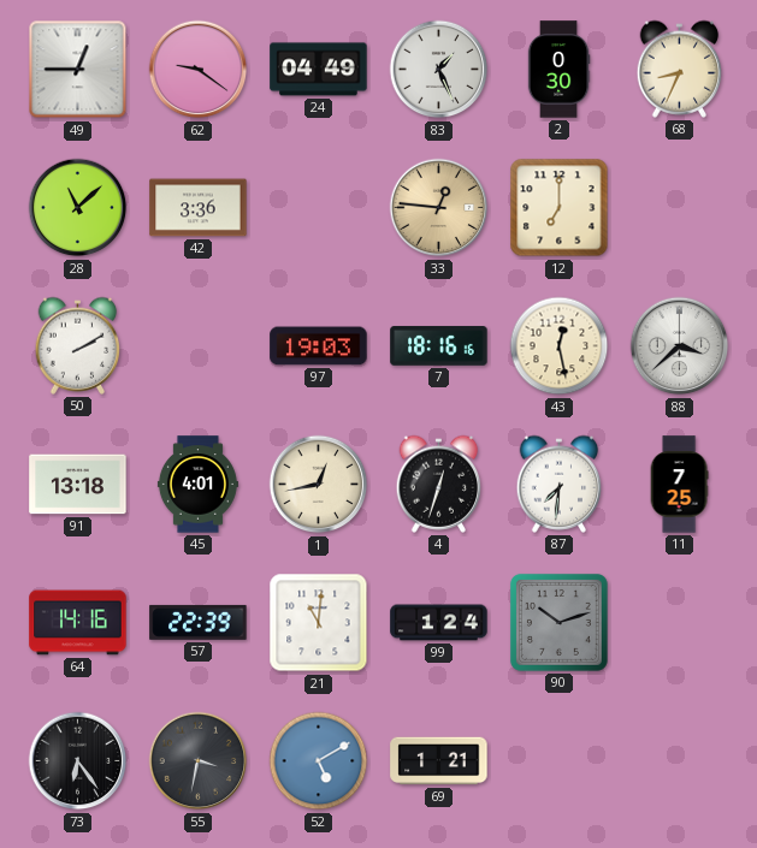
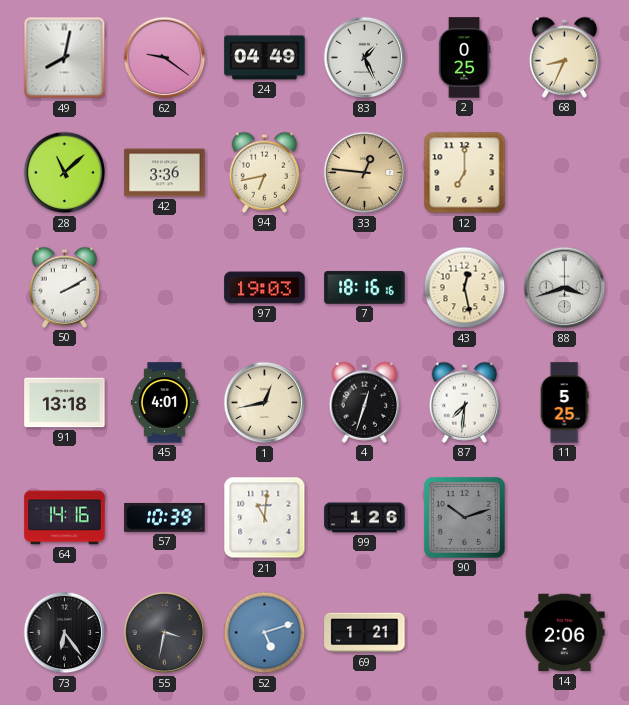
49: 12:45 -> 8:02 (65, 58)
2: 0:30 -> 0:25 (464, 58)
94: none -> 6:43 (265, 172)
88: 3:38 -> 3:42 (565, 288)
11: 7:25 -> 5:25 (564, 403)
57: 22:39 -> 10:39 (165, 517)
99: 1:24 -> 1:26 (365, 518)
52: 5:10 -> 5:12 (265, 633)
14: none -> 2:06 (565, 633)
